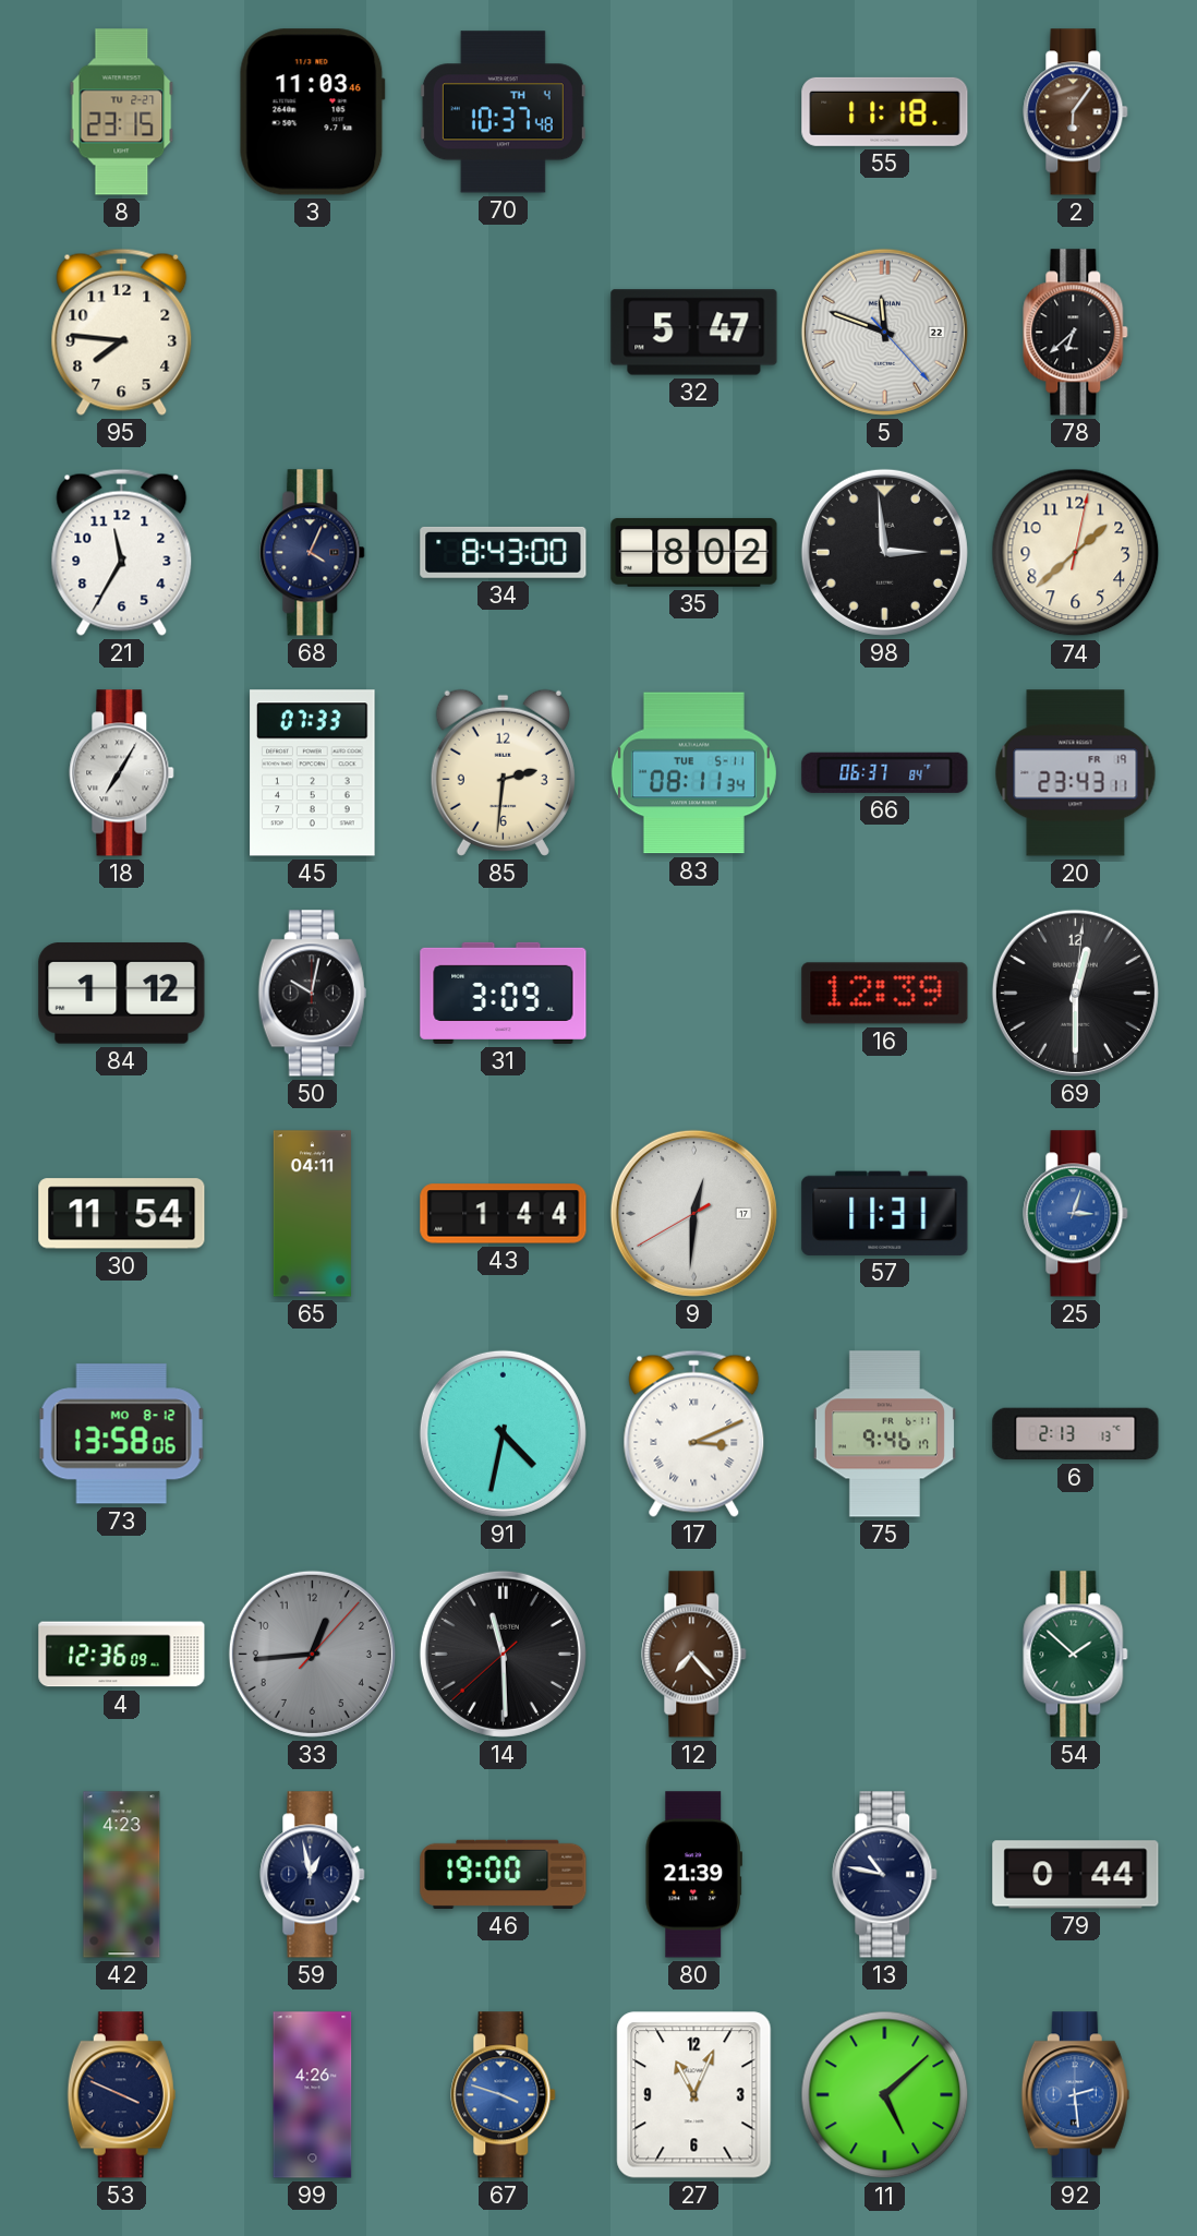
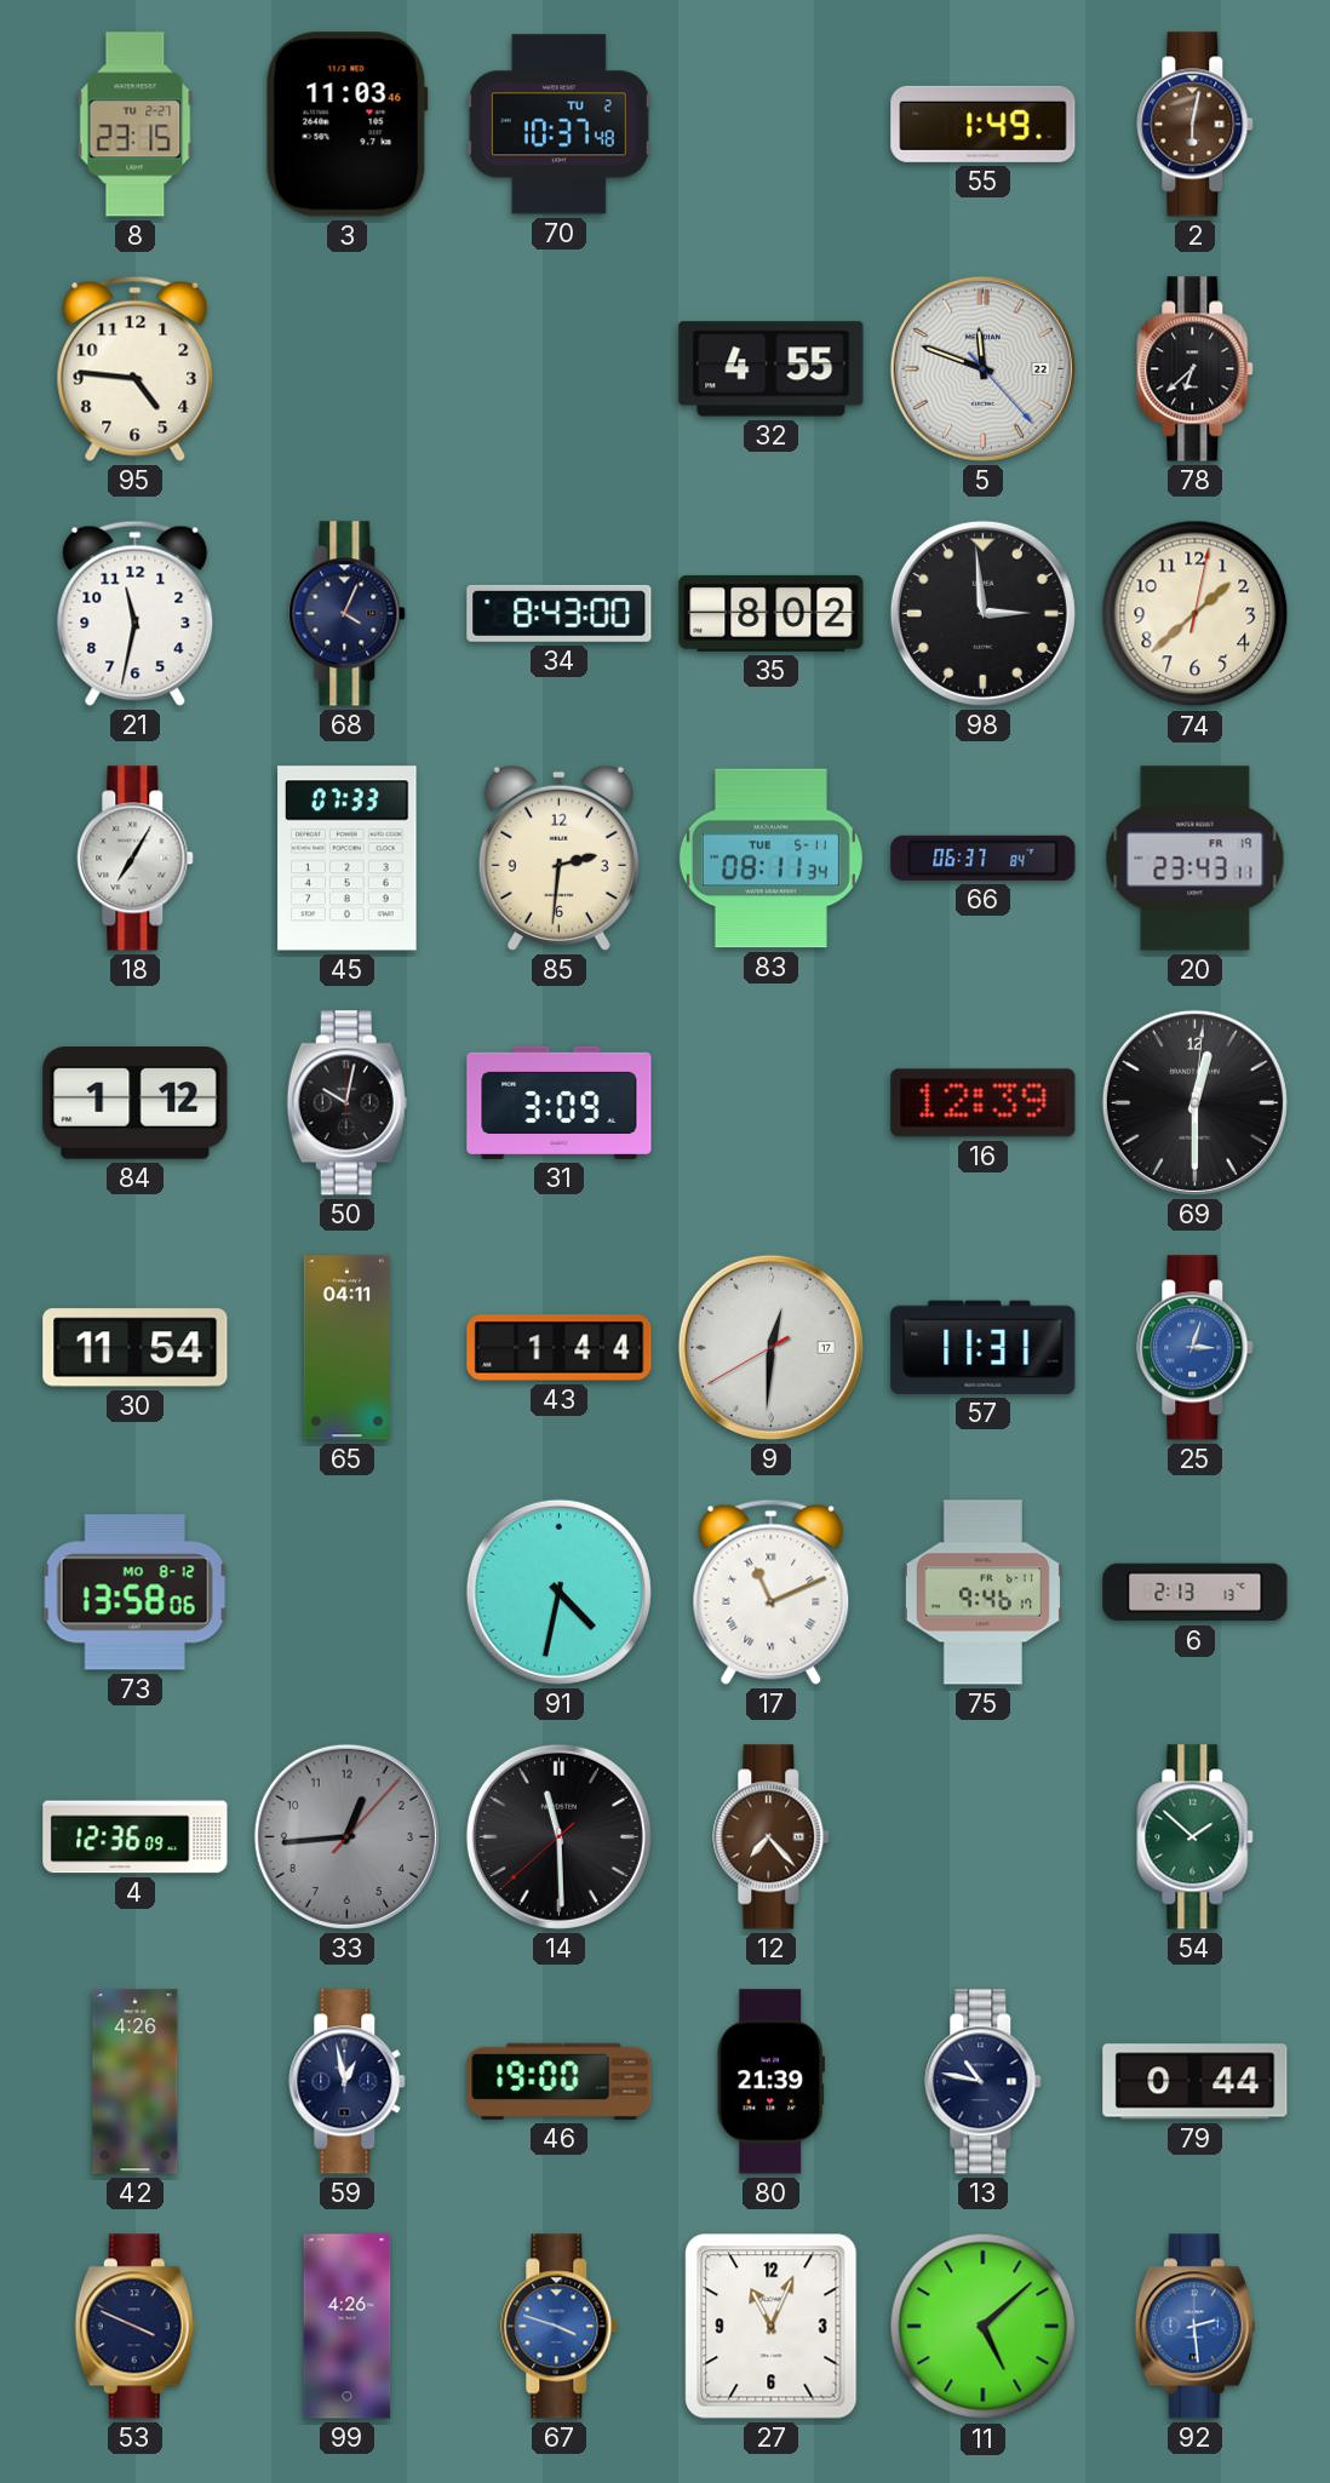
70 date: TH 4 -> TU 2 (558, 125)
55: 11:18 -> 1:49 (984, 124)
2: 6:06 -> 6:02 (1196, 125)
95: 7:46 -> 4:46 (136, 368)
32: 5:47 -> 4:55 (772, 369)
21: 11:35 -> 11:32 (136, 613)
17: 3:11 -> 11:11 (772, 1592)
42: 4:23 -> 4:26 (136, 2082)
